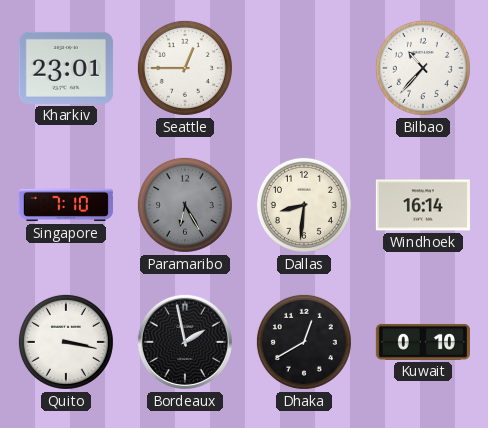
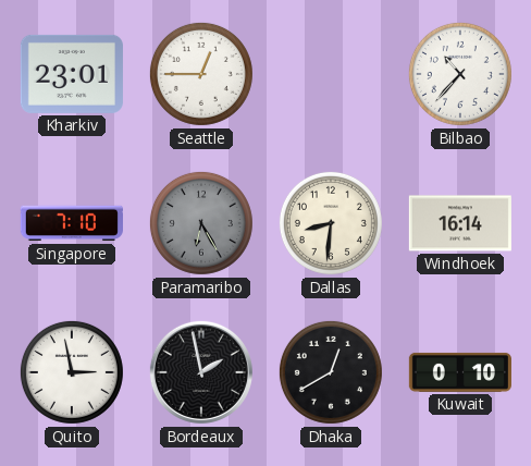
Quito: 3:17 -> 2:58 (72, 372)
